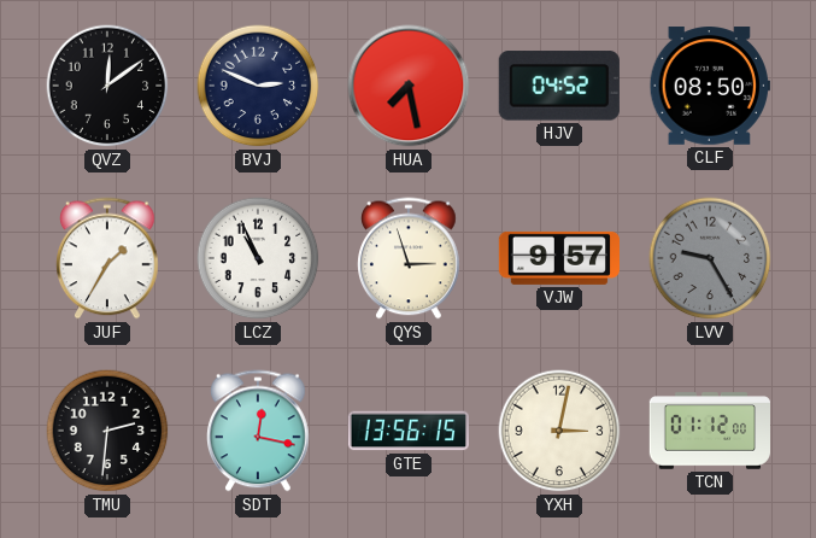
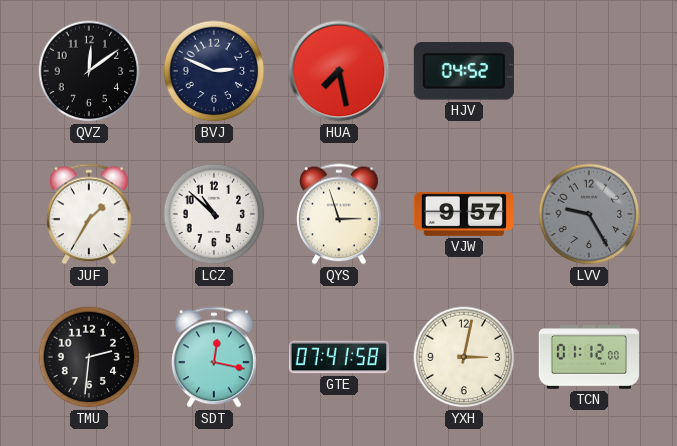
CLF: 08:50 -> none (710, 86)
LCZ: 10:56 -> 10:52 (214, 214)
GTE: 13:56 -> 07:41 (338, 357)
